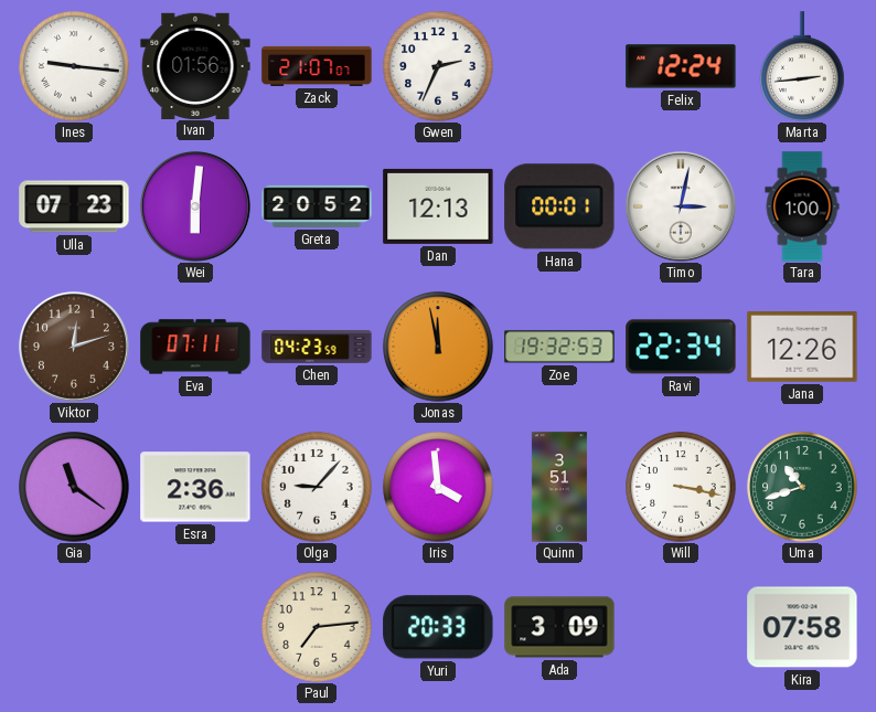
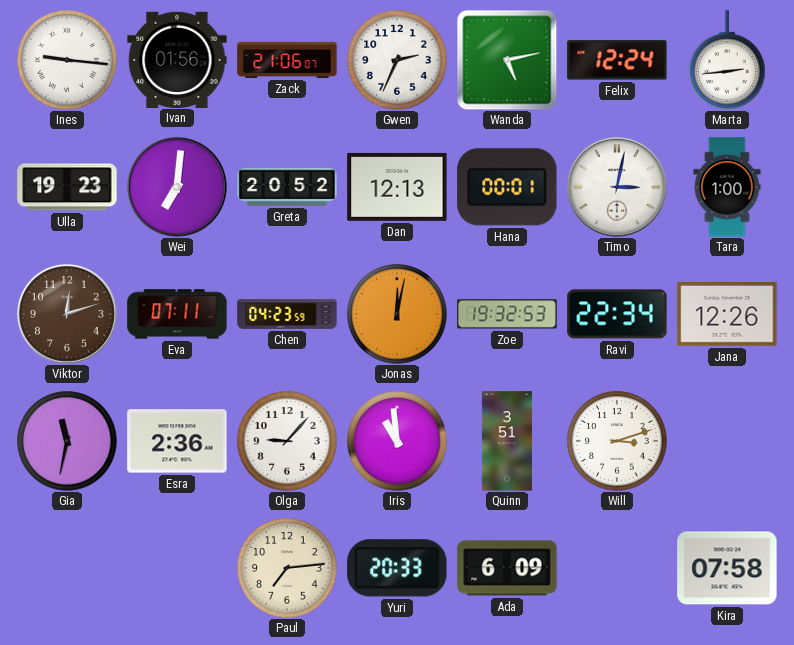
Zack: 21:07 -> 21:06 (287, 60)
Wanda: none -> 5:13 (507, 60)
Ulla: 07:23 -> 19:23 (67, 187)
Wei: 6:01 -> 7:01 (177, 187)
Jonas: 11:58 -> 12:02 (397, 314)
Gia: 11:21 -> 11:32 (67, 441)
Iris: 3:59 -> 10:59 (397, 441)
Will: 3:17 -> 3:12 (617, 441)
Uma: 10:42 -> none (802, 487)
Ada: 3:09 -> 6:09 (507, 568)
